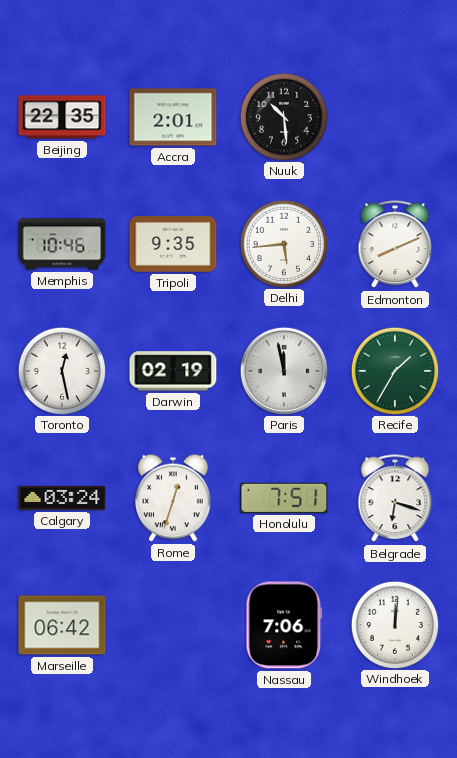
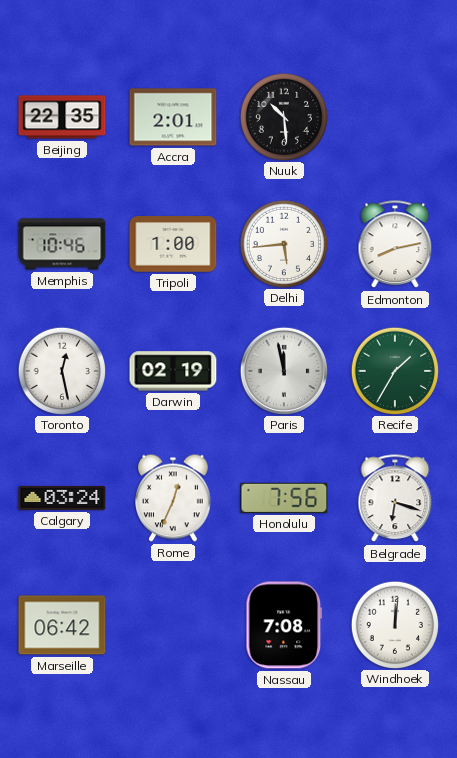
Tripoli: 9:35 -> 1:00 (173, 244)
Edmonton: 8:11 -> 8:13 (395, 245)
Rome: 12:33 -> 12:34 (174, 498)
Honolulu: 7:51 -> 7:56 (284, 498)
Nassau: 7:06 -> 7:08 (284, 625)
